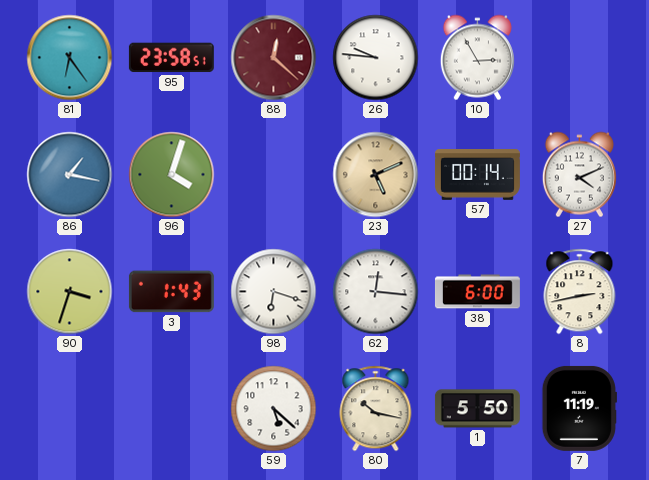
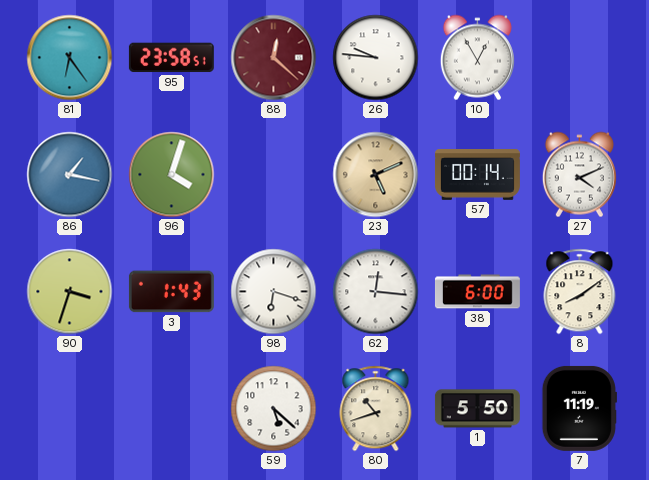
10: 2:55 -> 12:55 (477, 58)
8: 2:43 -> 8:09 (580, 292)
80: 10:17 -> 10:42 (376, 409)
